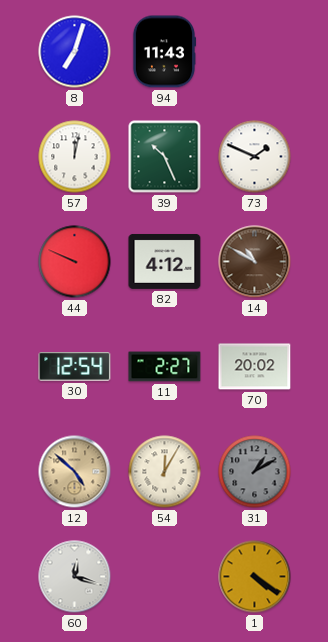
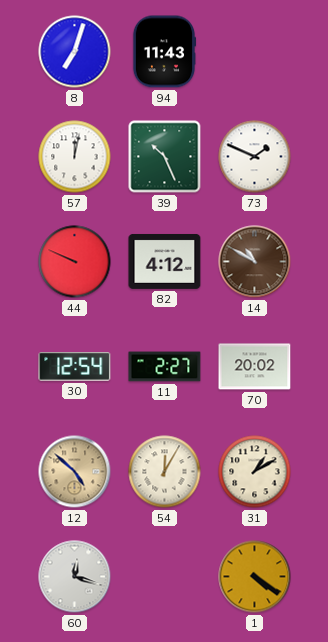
31 dial: grey -> cream (255, 472)
